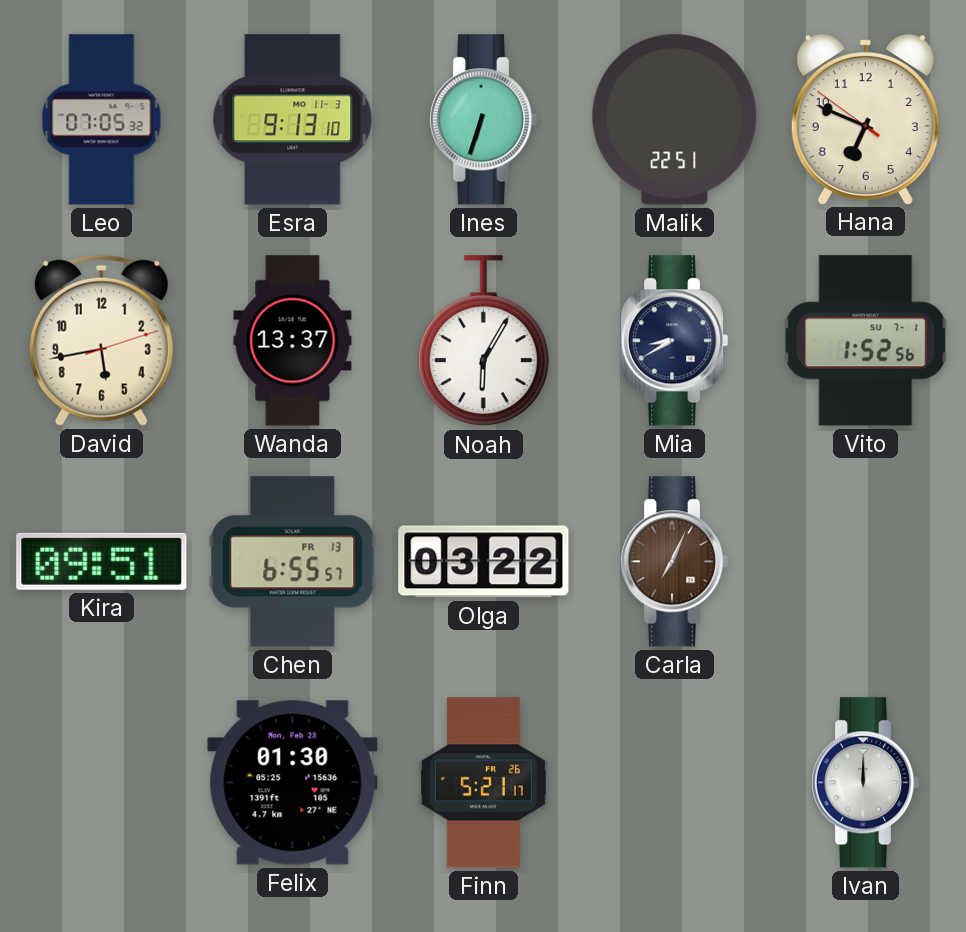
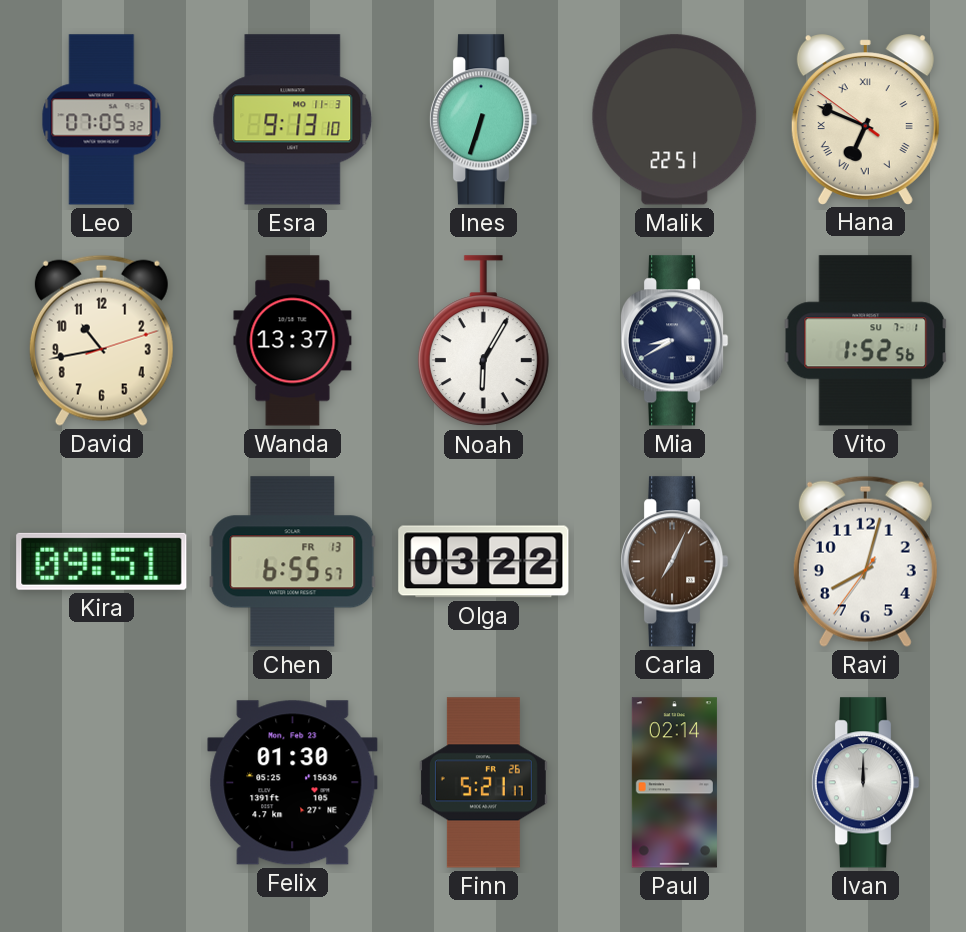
Hana numerals: Arabic -> Roman (865, 119)
David: 5:43 -> 10:43 (101, 340)
Ravi: none -> 8:02 (865, 561)
Paul: none -> 02:14 (674, 783)
